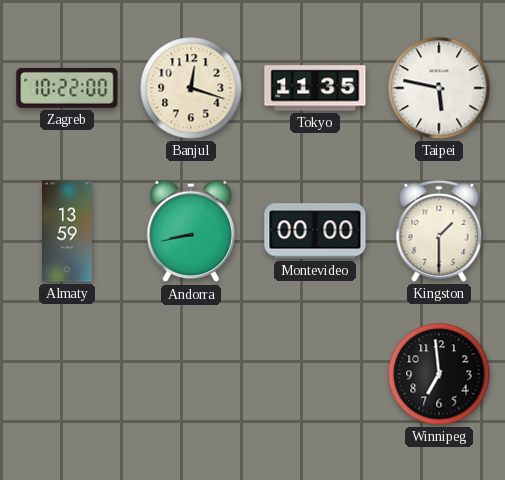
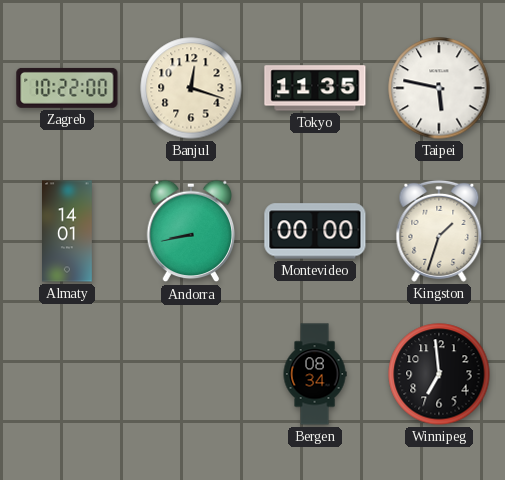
Almaty: 13:59 -> 14:01 (68, 231)
Kingston: 1:30 -> 1:33 (439, 231)
Bergen: none -> 08:34 (315, 374)
